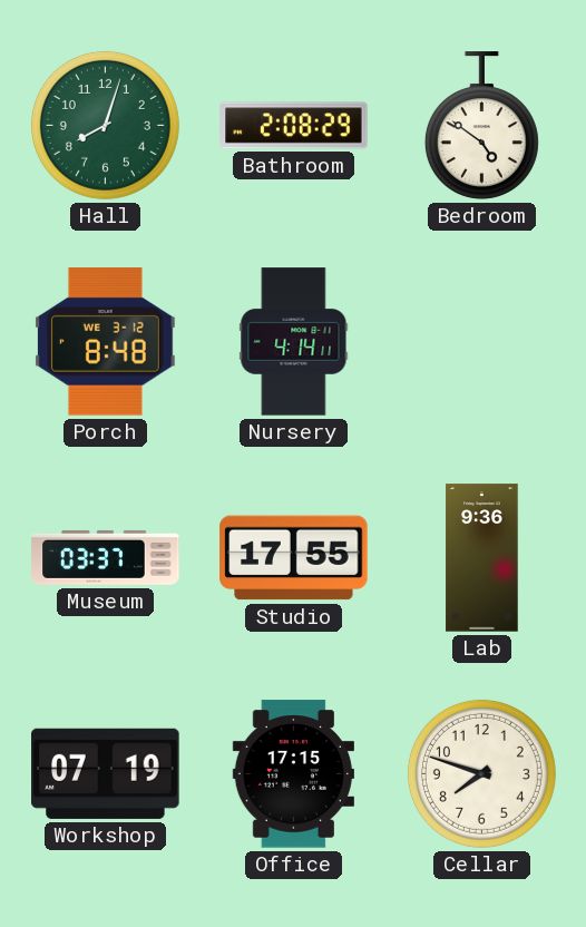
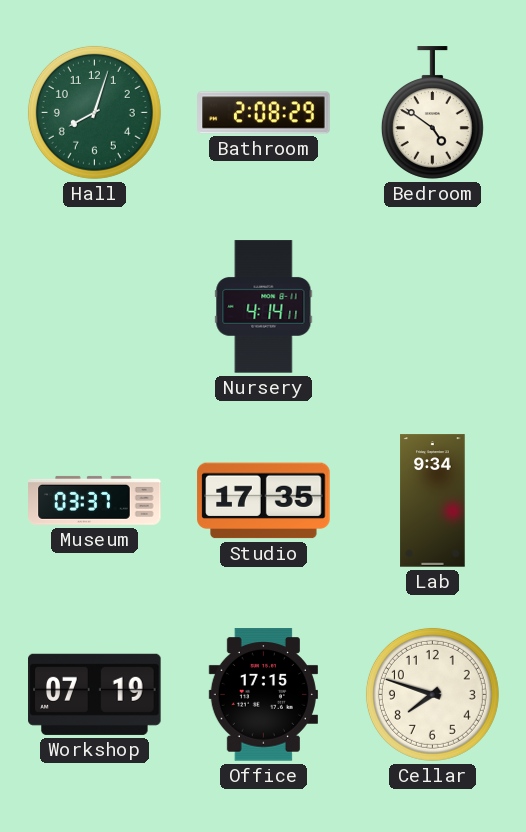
Porch: 8:48 -> none (105, 342)
Studio: 17:55 -> 17:35 (264, 501)
Lab: 9:36 -> 9:34 (433, 501)
